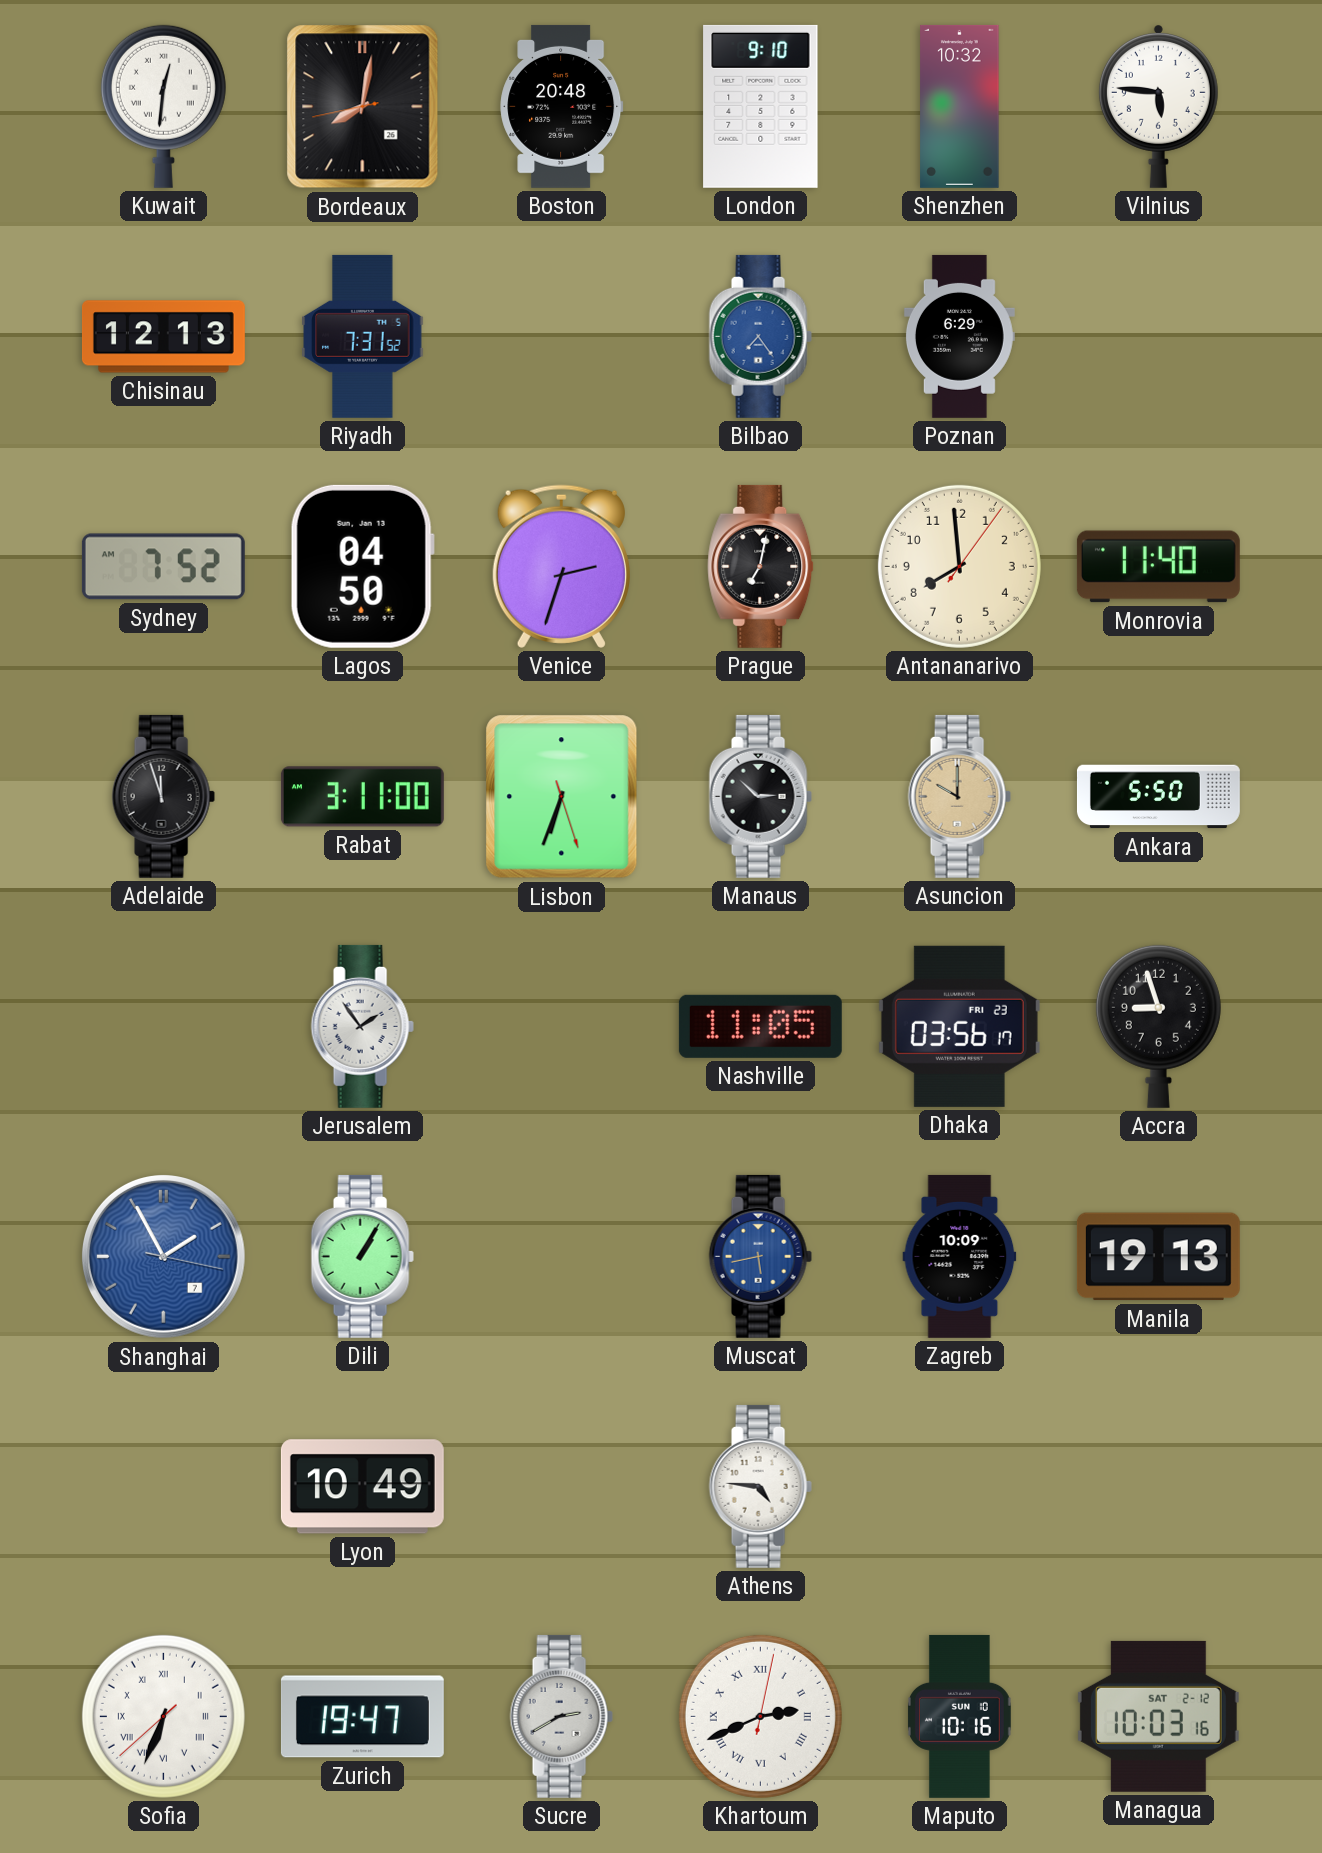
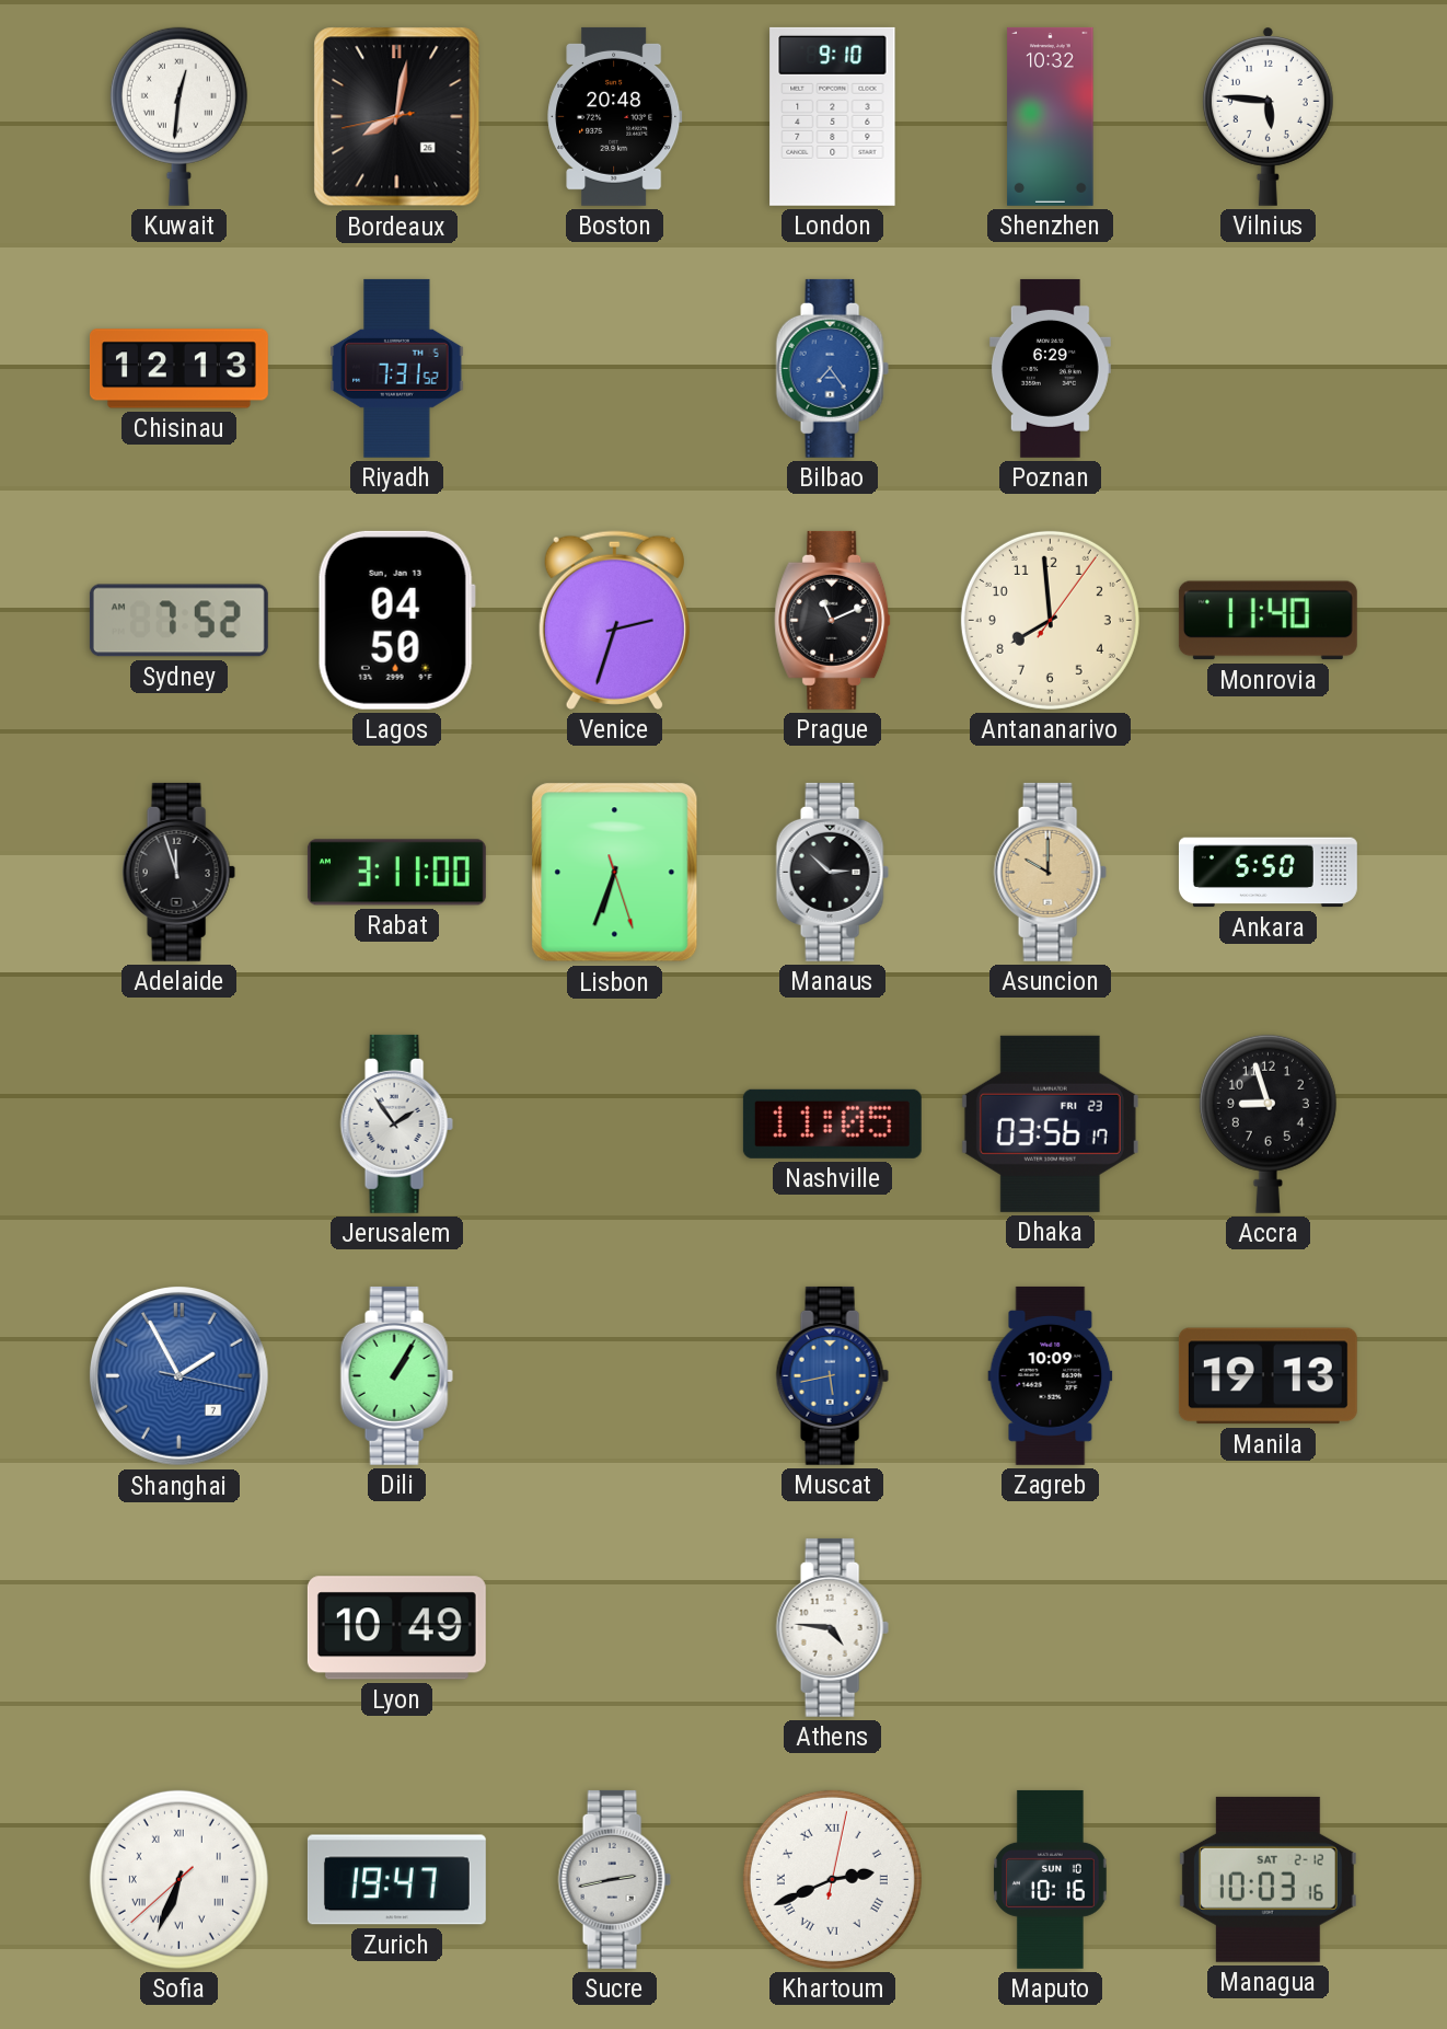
Prague: 7:02 -> 11:11 (833, 620)
Sucre: 2:40 -> 2:43 (614, 1879)
